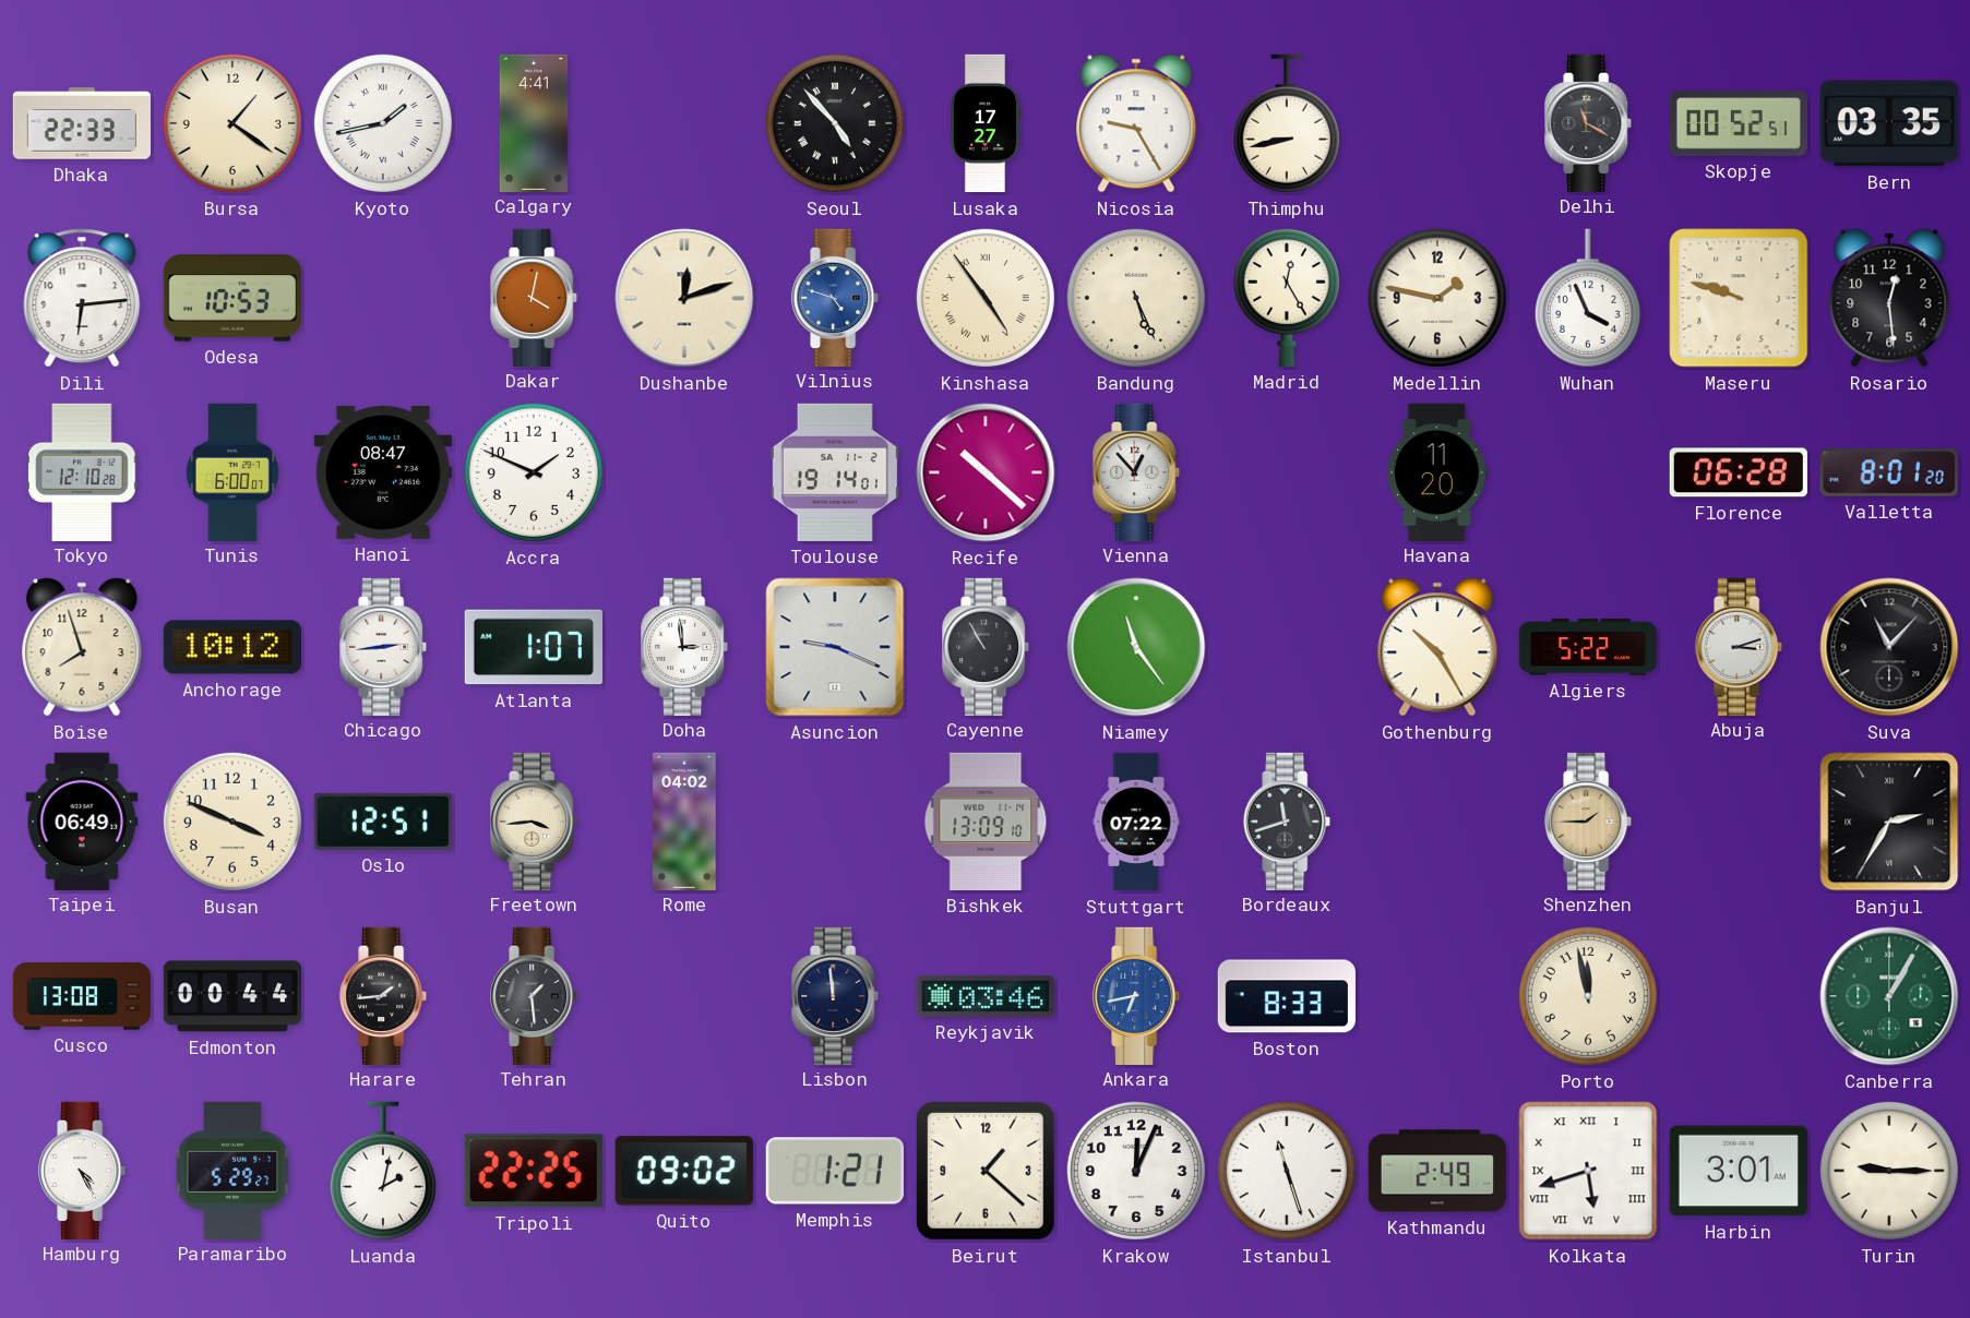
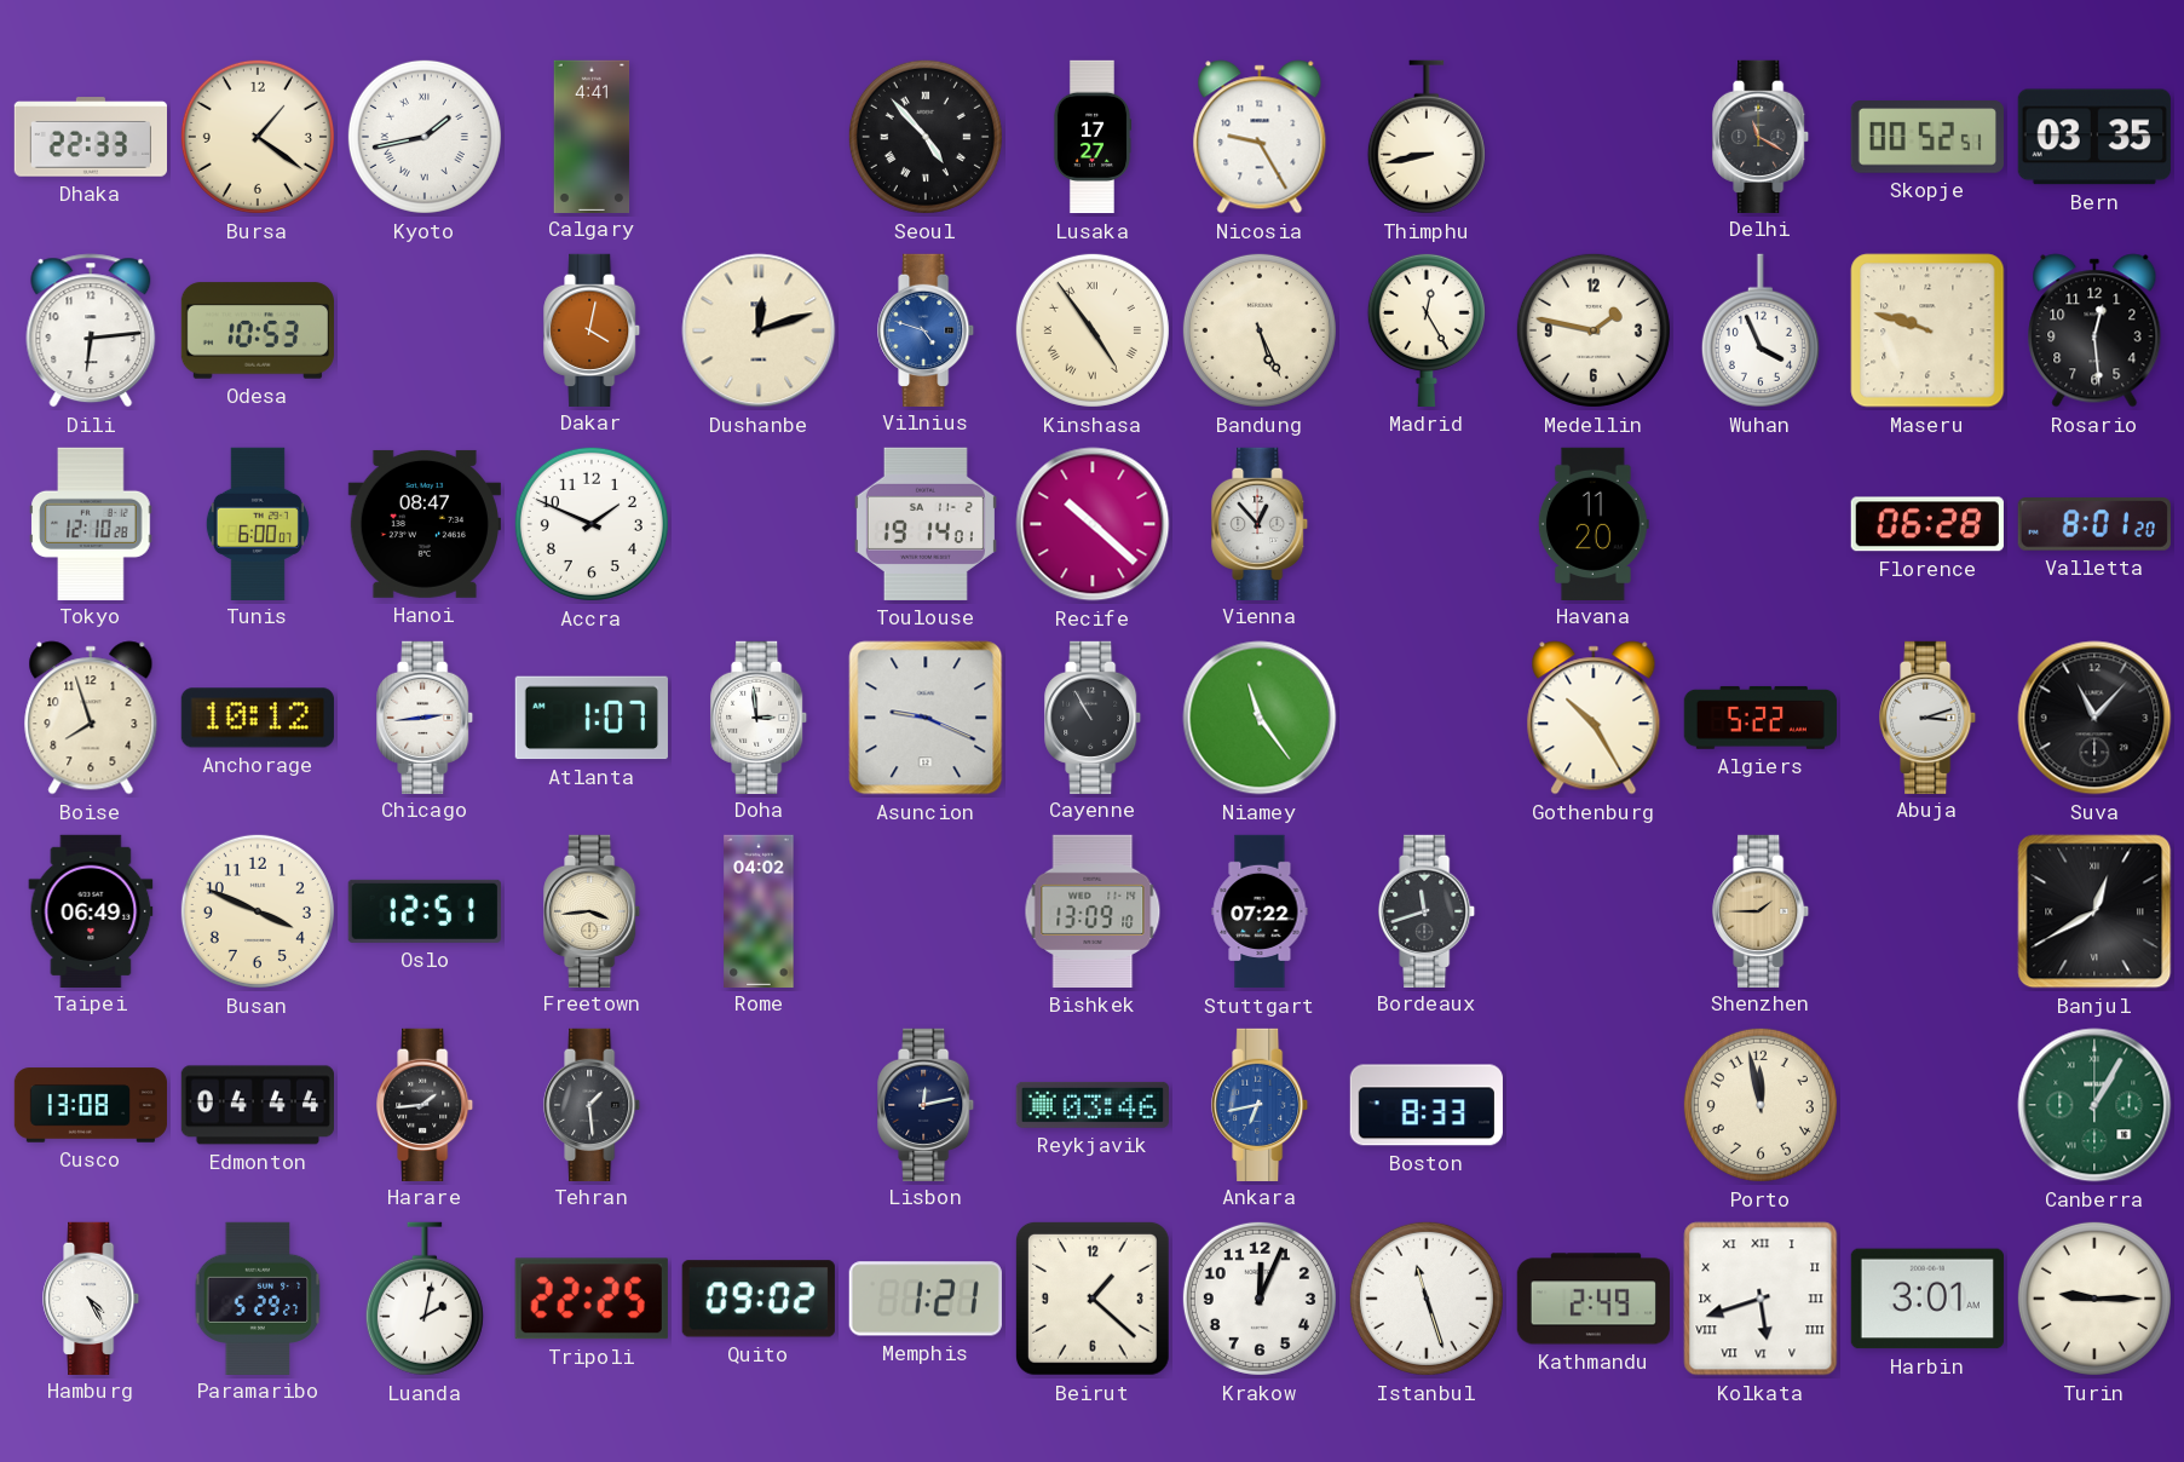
Banjul: 2:35 -> 12:40 (2094, 911)
Edmonton: 00:44 -> 04:44 (257, 1105)
Lisbon: 11:59 -> 12:13 (927, 1104)
